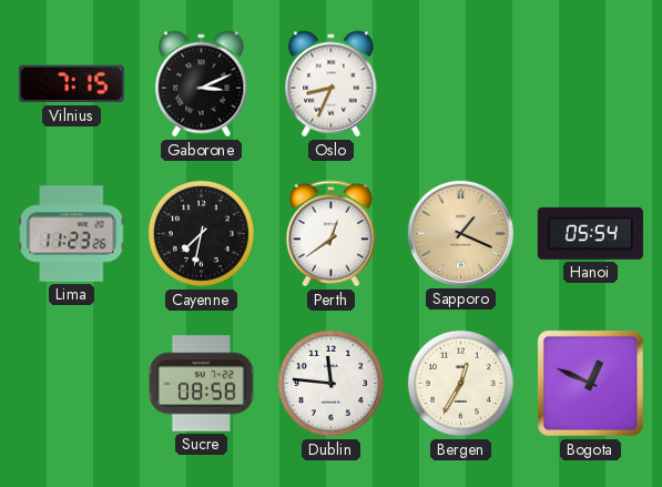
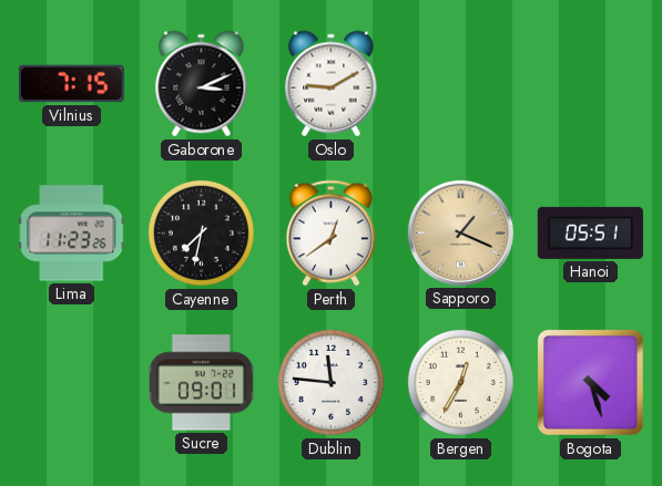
Oslo: 8:34 -> 9:10 (332, 84)
Hanoi: 05:54 -> 05:51 (590, 232)
Sucre: 08:58 -> 09:01 (202, 383)
Bogota: 12:49 -> 4:27 (590, 382)
